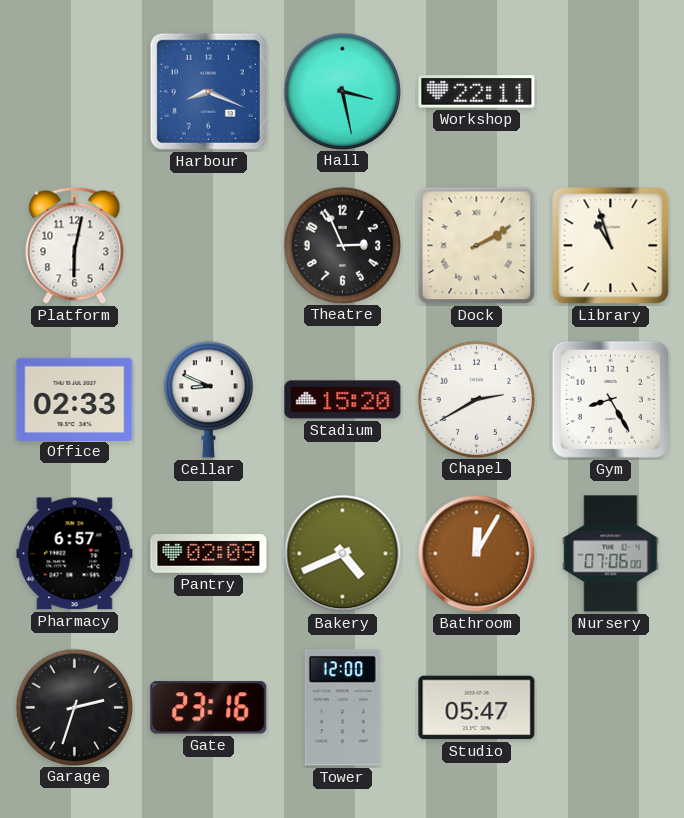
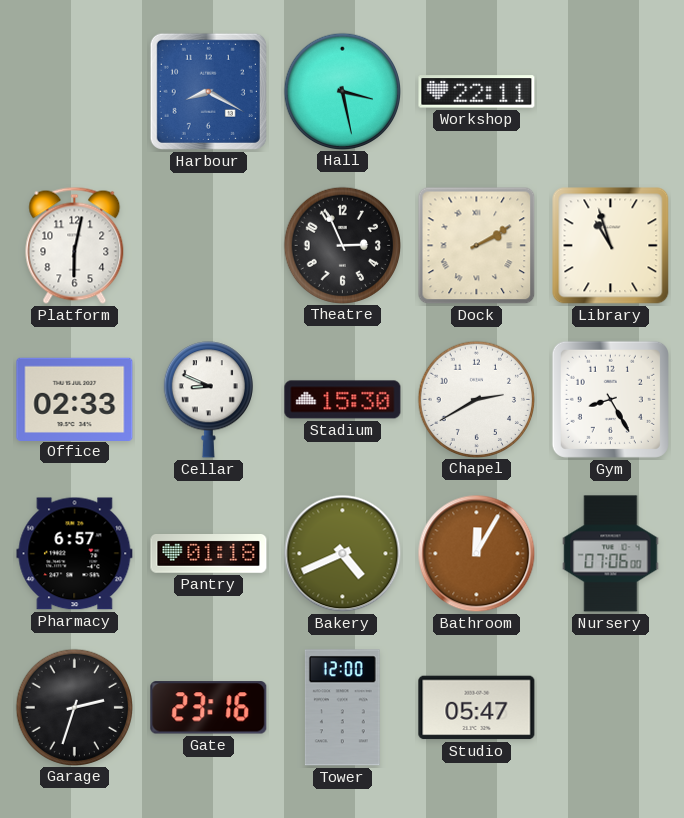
Harbour: 8:19 -> 8:20 (208, 91)
Stadium: 15:20 -> 15:30 (343, 400)
Pantry: 02:09 -> 01:18 (209, 554)
